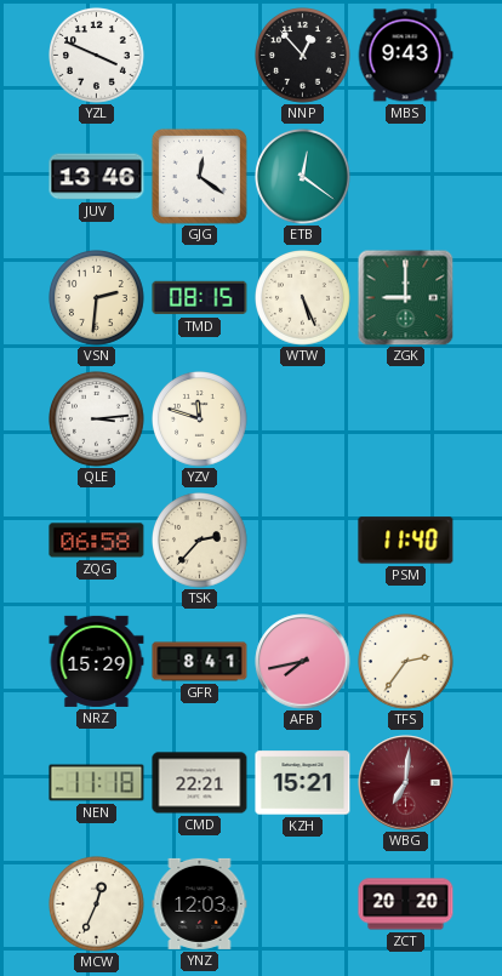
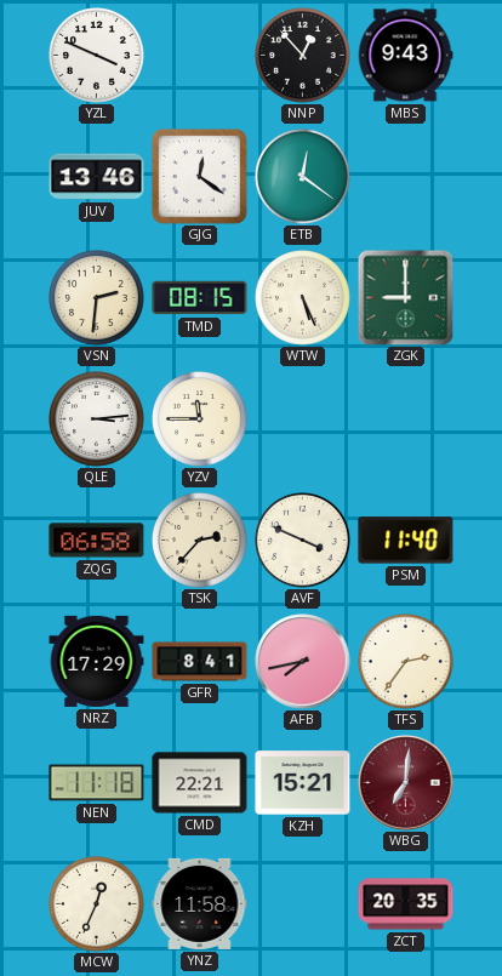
YZV: 11:48 -> 11:45 (200, 419)
AVF: none -> 3:49 (303, 541)
NRZ: 15:29 -> 17:29 (97, 661)
YNZ: 12:03 -> 11:58 (200, 903)
ZCT: 20:20 -> 20:35 (406, 904)
